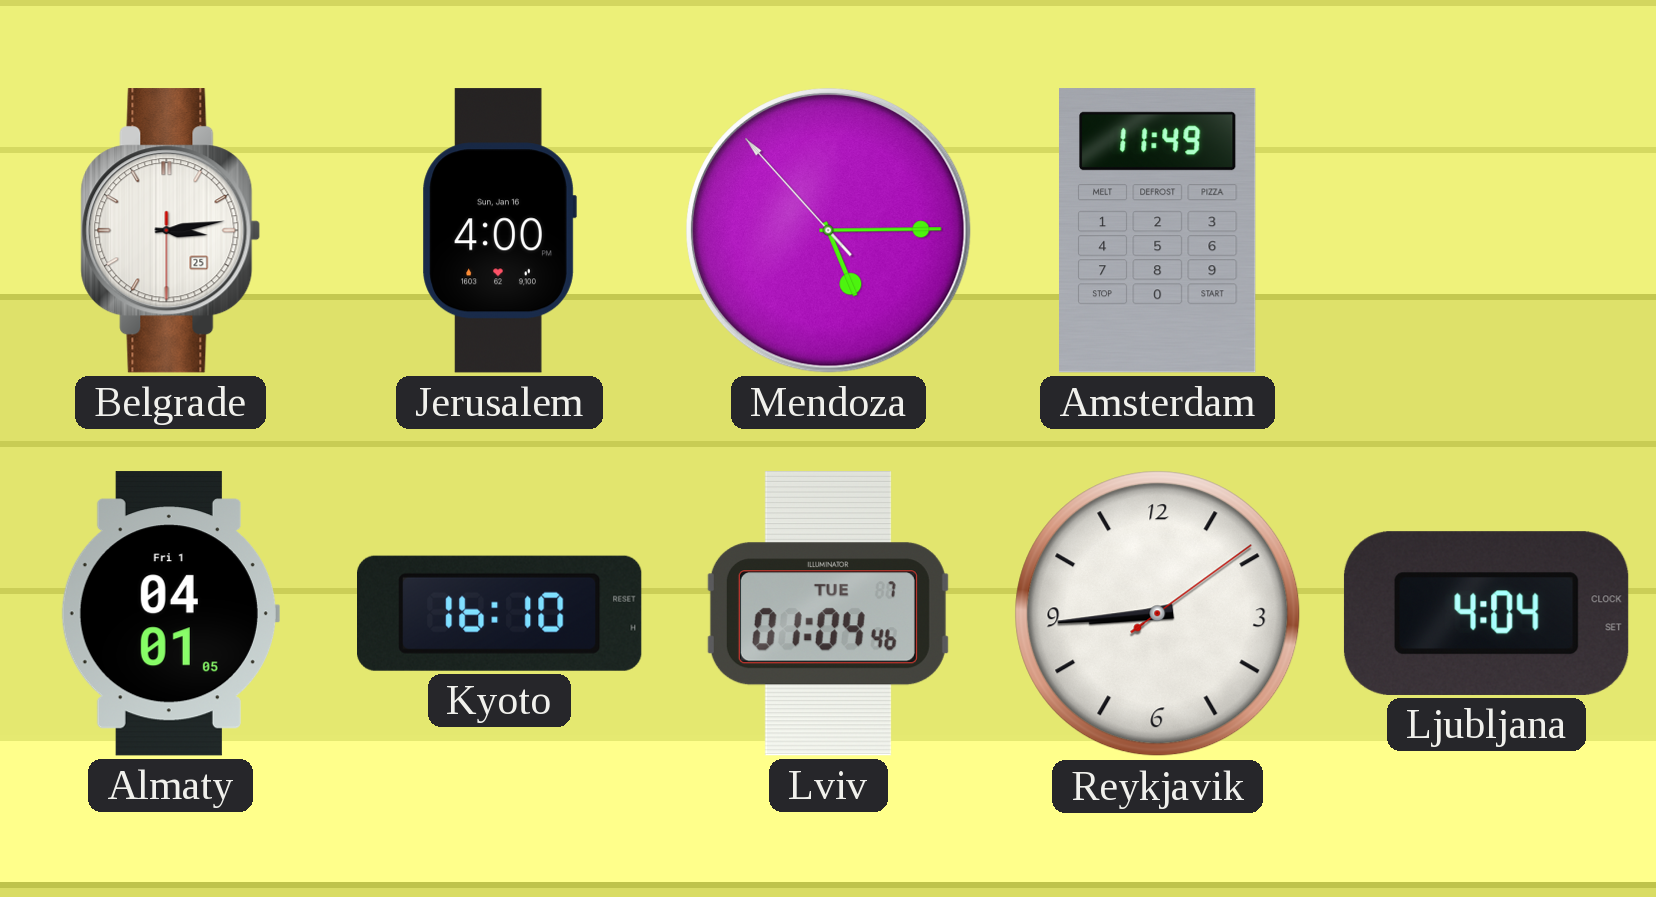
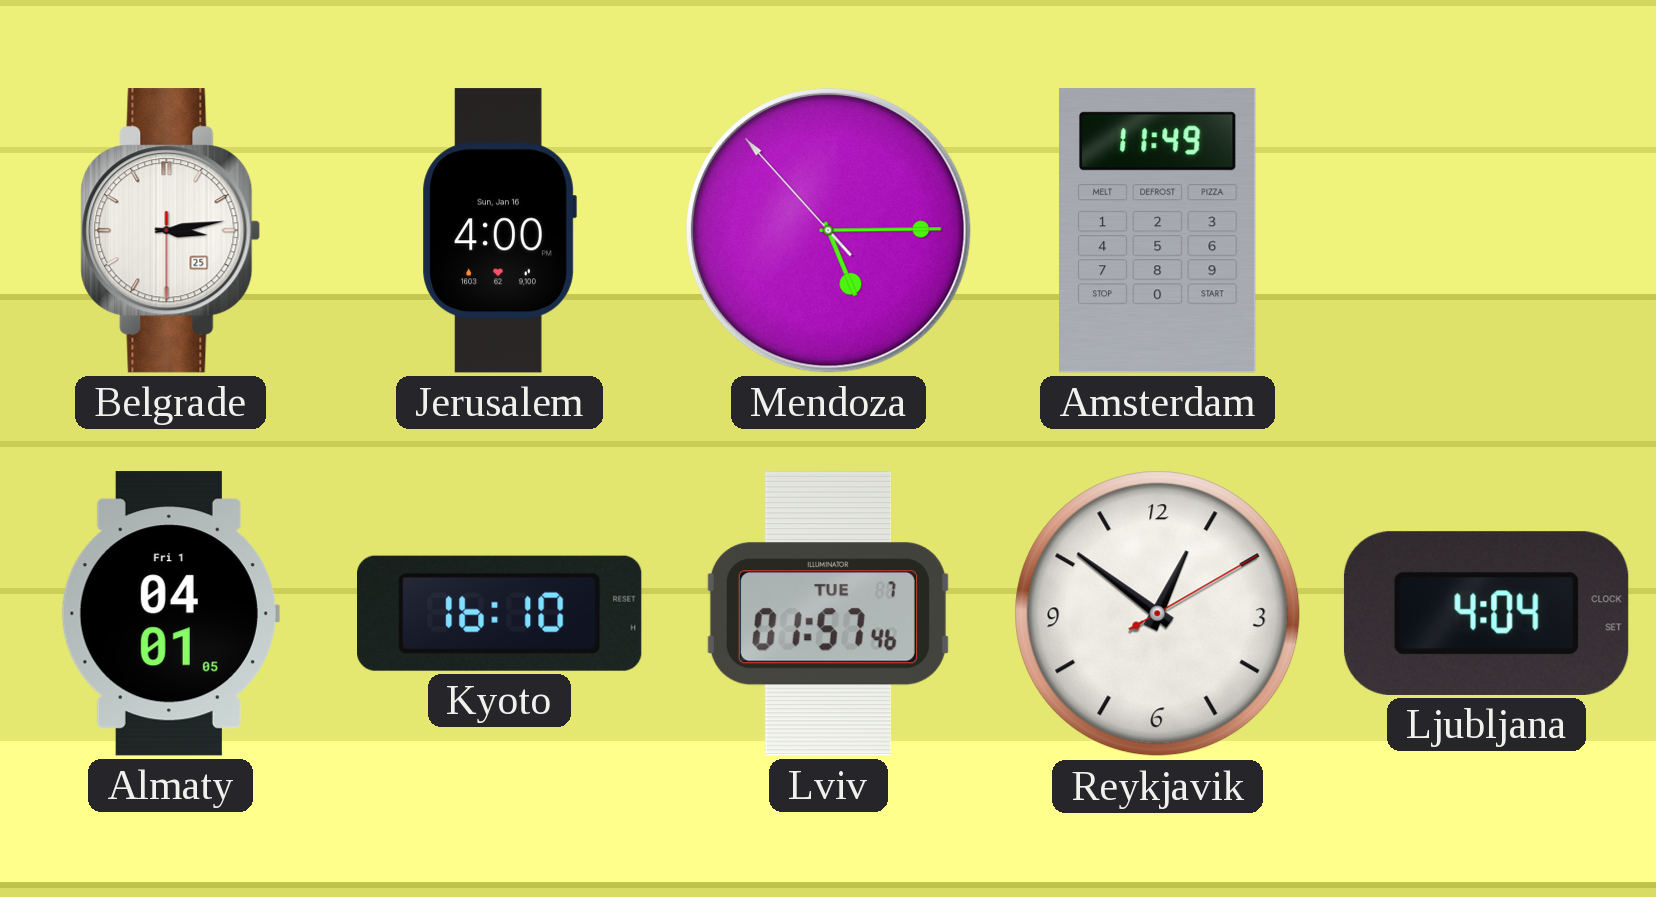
Lviv: 01:04 -> 01:57 (828, 614)
Reykjavik: 8:44 -> 12:51 (1158, 614)
